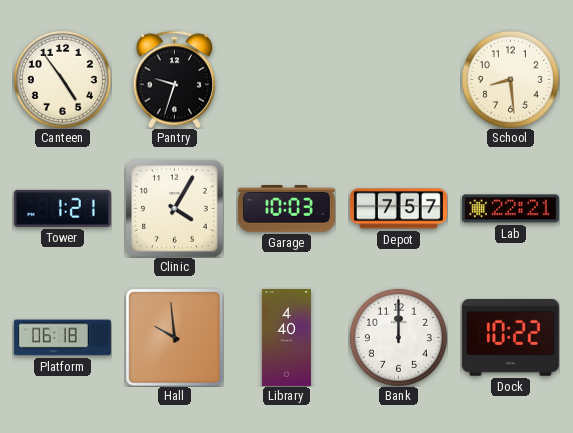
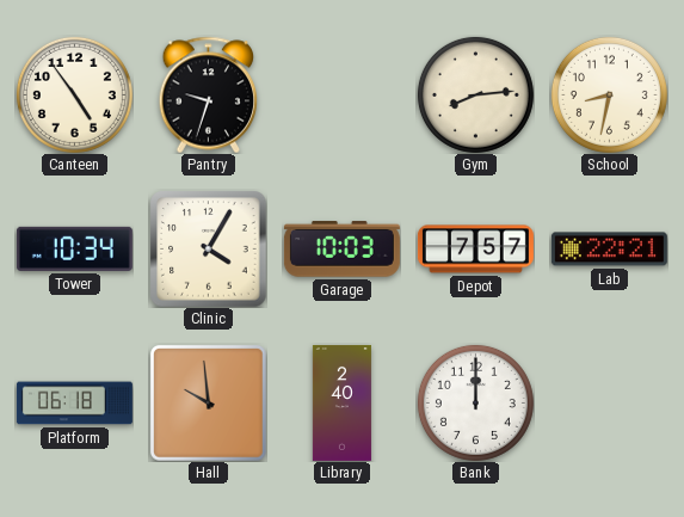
Gym: none -> 8:14 (475, 94)
School: 8:29 -> 8:32 (609, 94)
Tower: 1:21 -> 10:34 (74, 248)
Library: 4:40 -> 2:40 (341, 402)
Dock: 10:22 -> none (510, 337)
